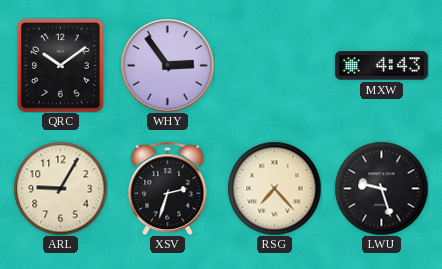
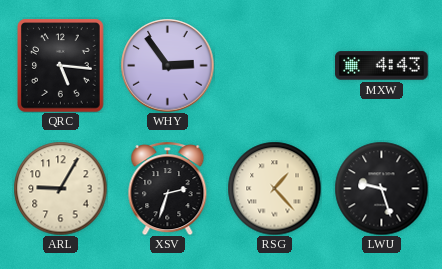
QRC: 10:09 -> 5:16 (61, 66)
RSG: 7:23 -> 1:23 (274, 188)
